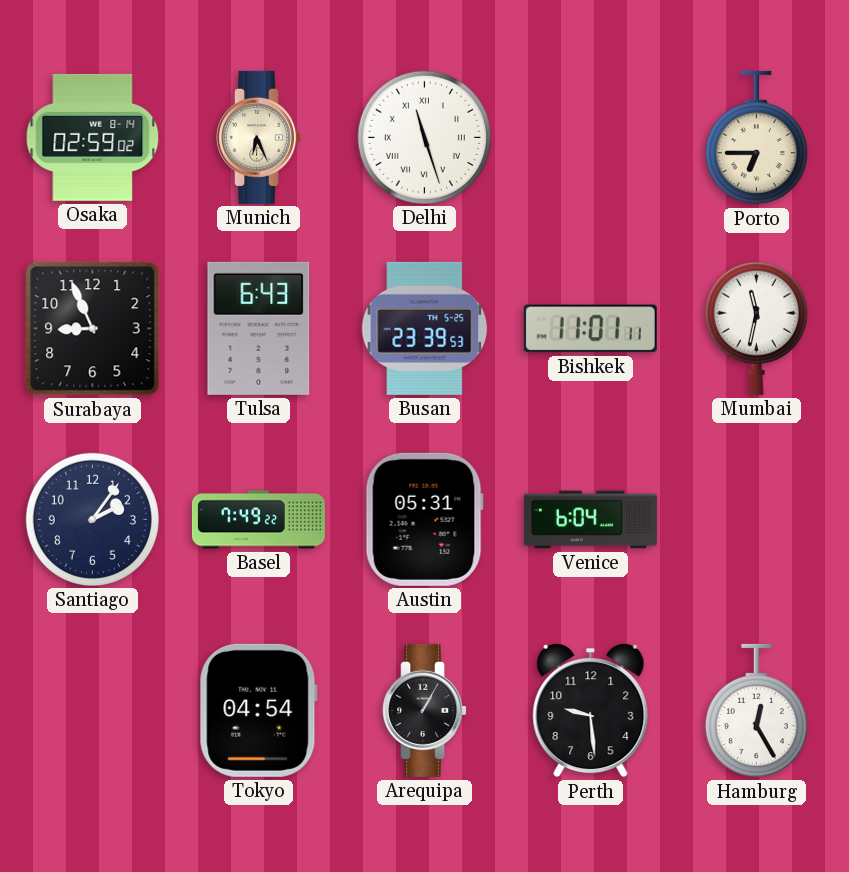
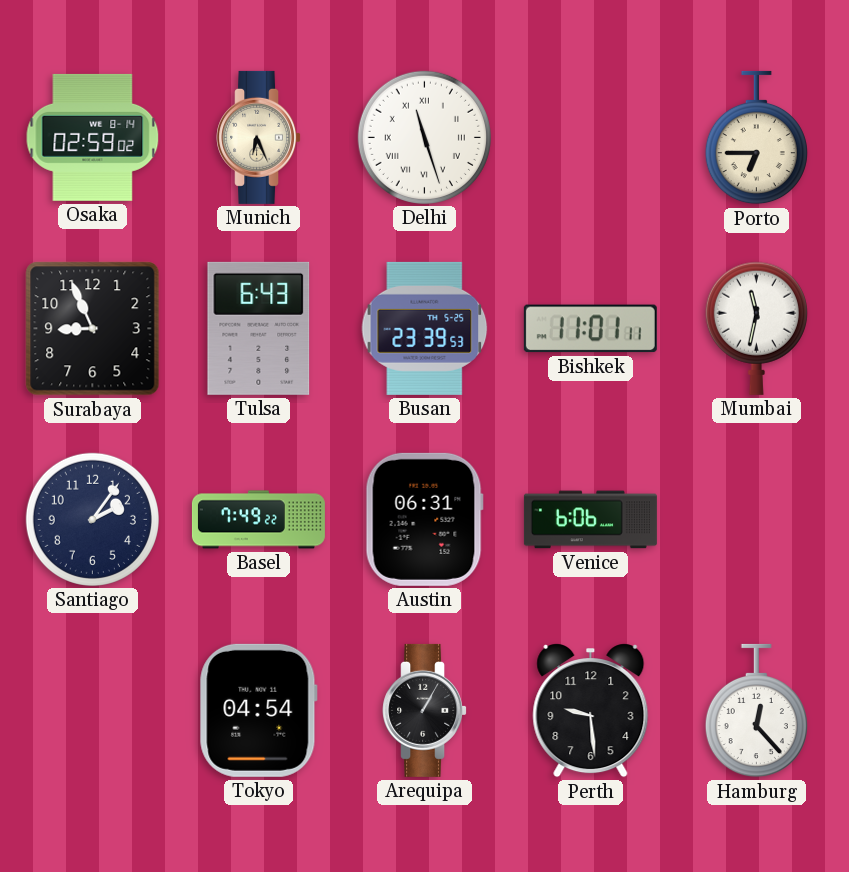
Austin: 05:31 -> 06:31 (424, 519)
Venice: 6:04 -> 6:06 (590, 520)
Hamburg: 12:25 -> 12:23 (756, 711)
